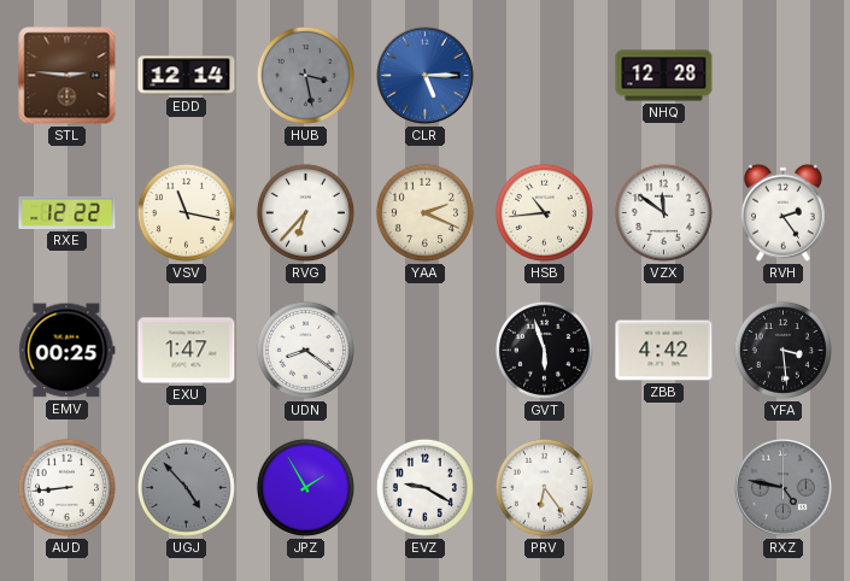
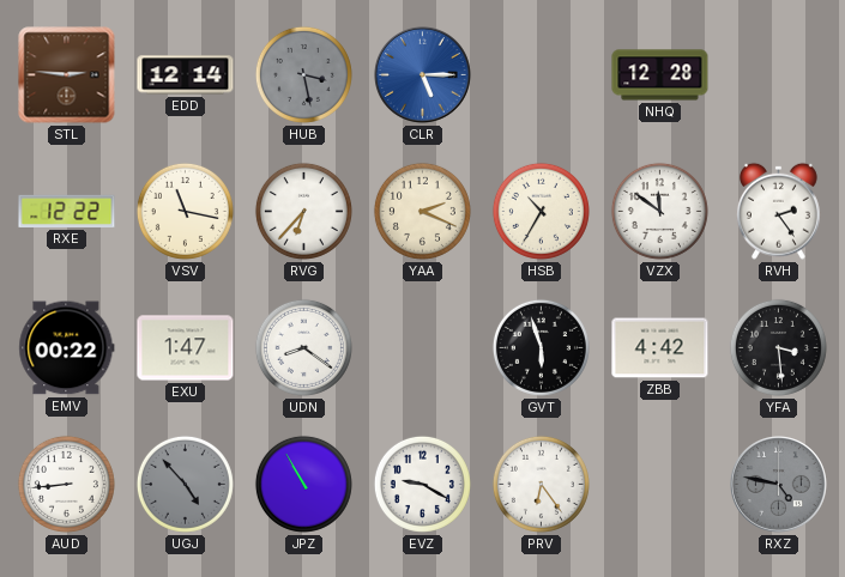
HSB: 10:44 -> 10:35 (541, 211)
EMV: 00:25 -> 00:22 (67, 348)
JPZ: 1:55 -> 10:55 (303, 484)
